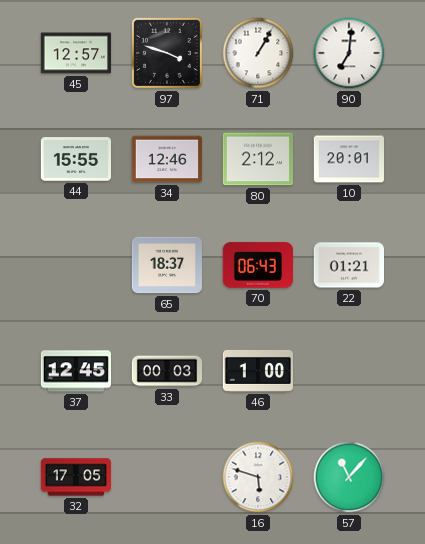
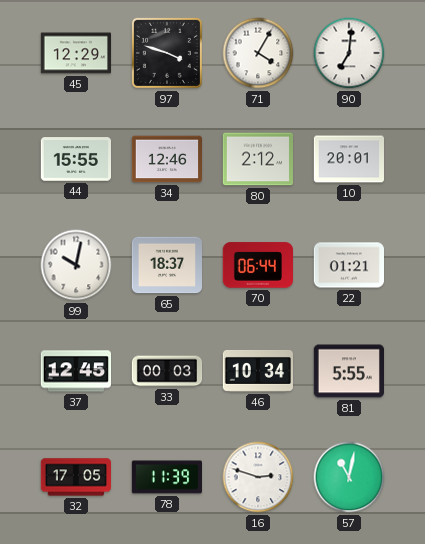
45: 12:57 -> 12:29 (75, 53)
71: 1:05 -> 4:05 (258, 53)
99: none -> 10:02 (76, 265)
70: 06:43 -> 06:44 (257, 265)
46: 1:00 -> 10:34 (257, 371)
81: none -> 5:55 (348, 371)
78: none -> 11:39 (166, 477)
16: 5:48 -> 2:48 (258, 477)
57: 11:07 -> 11:02 (349, 477)
